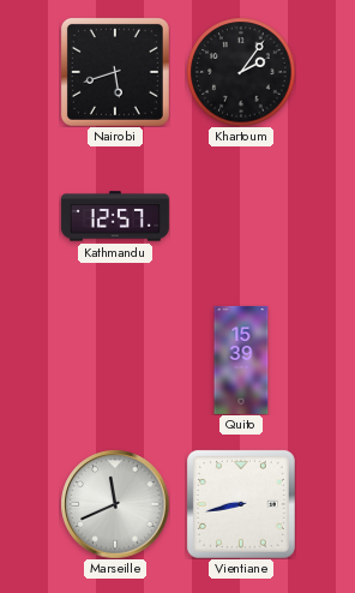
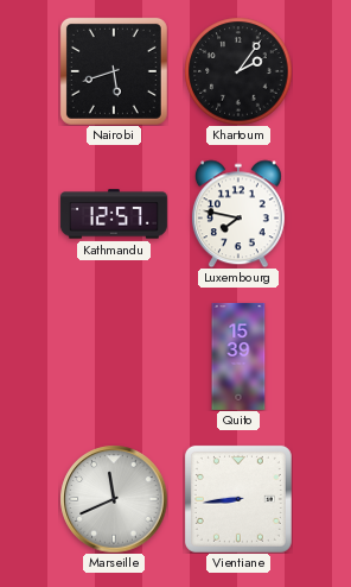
Luxembourg: none -> 7:47 (238, 214)
Vientiane: 8:43 -> 8:44 (238, 499)
